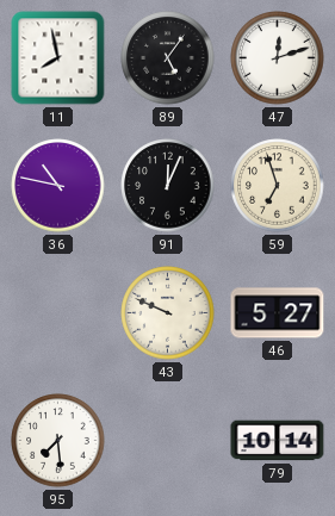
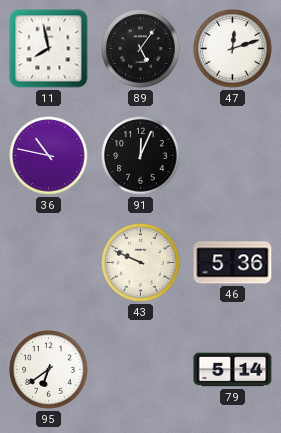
59: 6:57 -> none (278, 186)
46: 5:27 -> 5:36 (233, 263)
95: 7:29 -> 6:39 (49, 370)
79: 10:14 -> 5:14 (233, 370)
